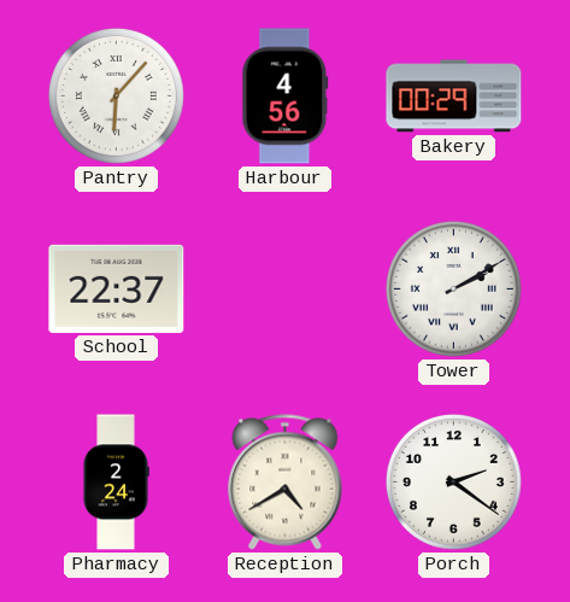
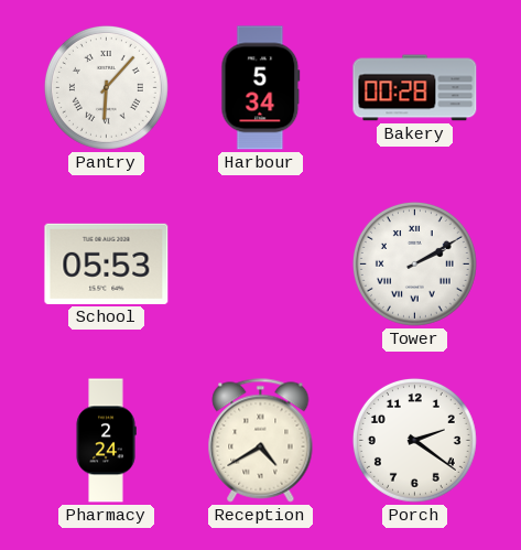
Harbour: 4:56 -> 5:34 (261, 88)
Bakery: 00:29 -> 00:28 (415, 88)
School: 22:37 -> 05:53 (107, 263)
